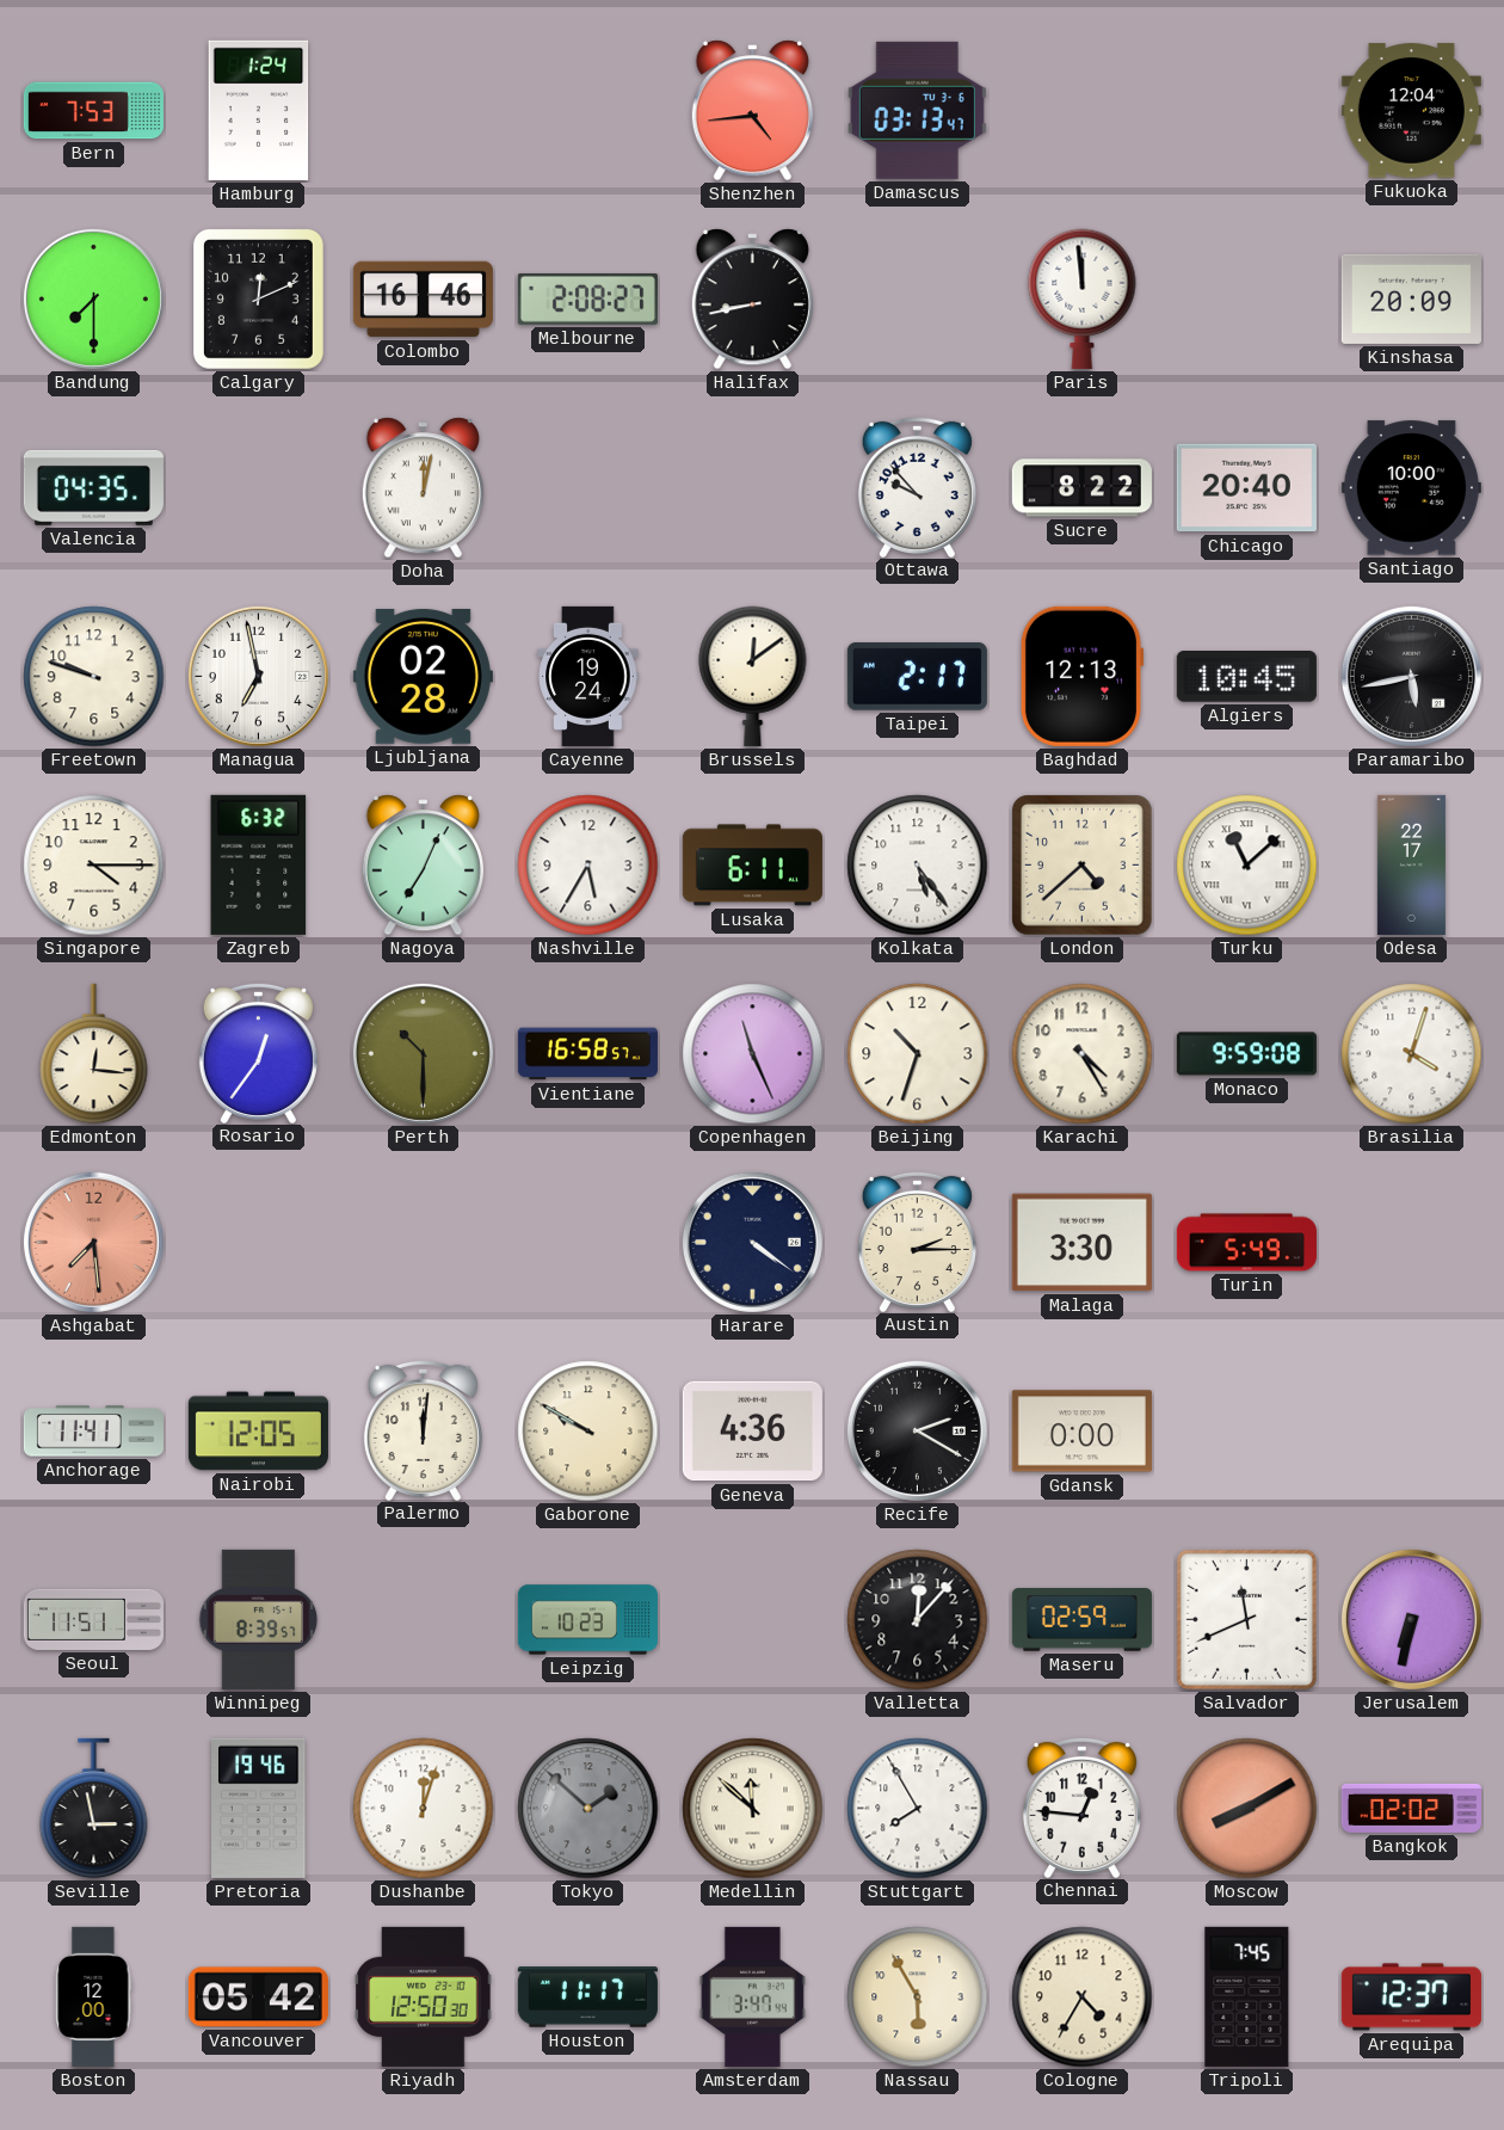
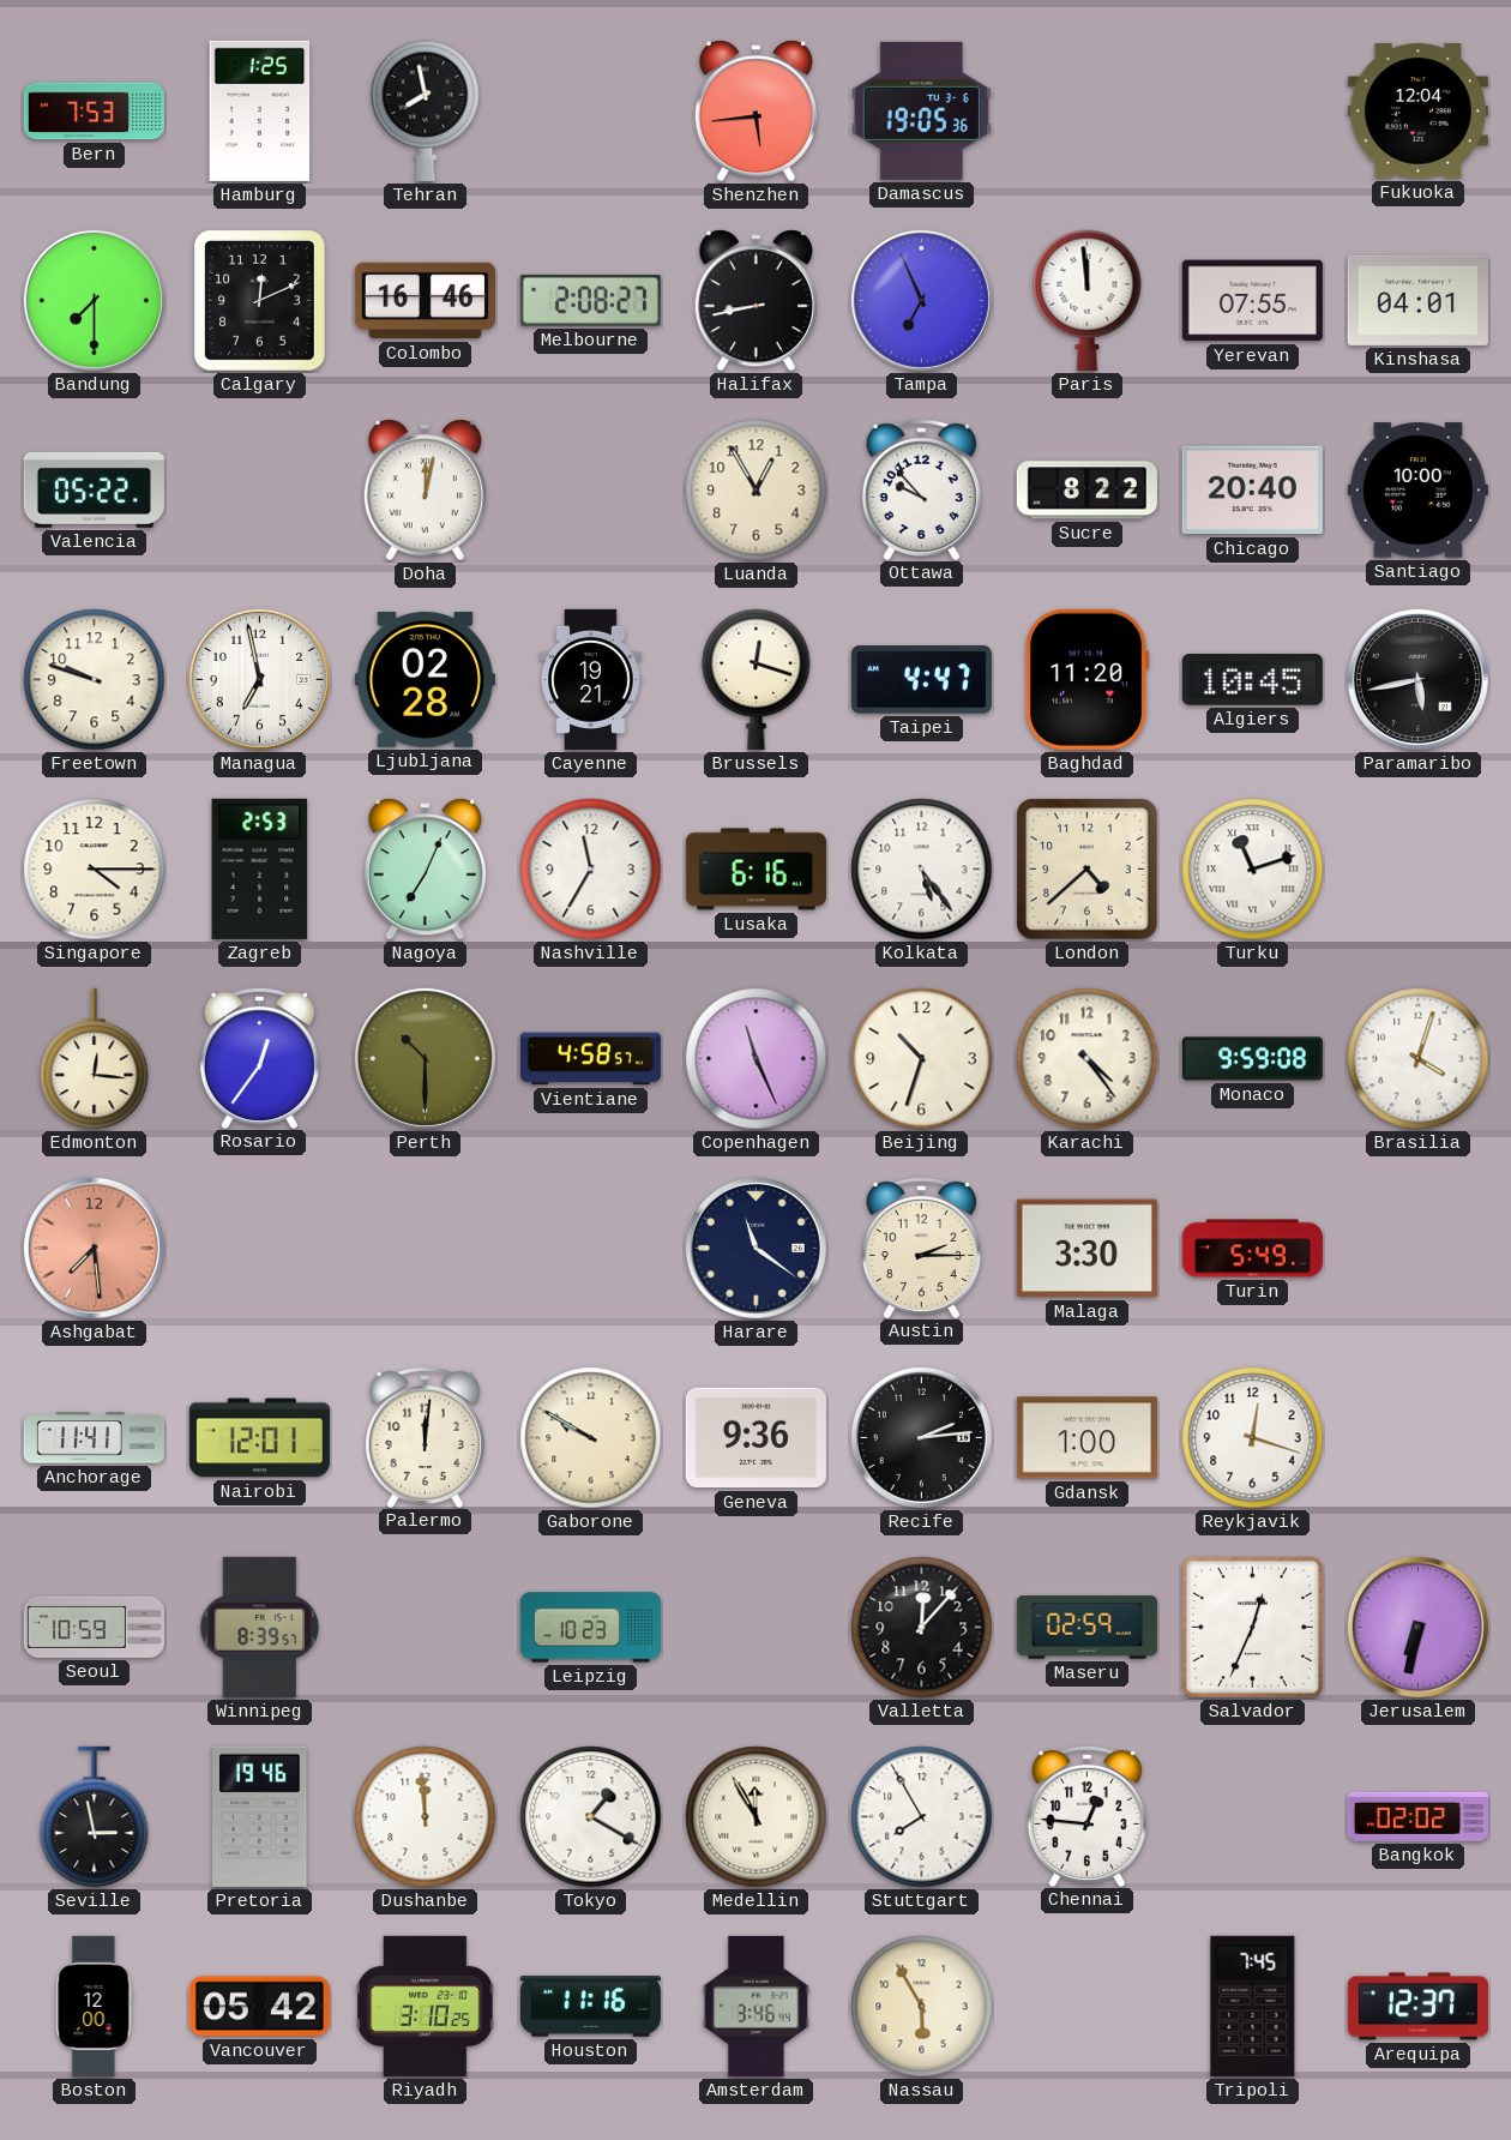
Hamburg: 1:24 -> 1:25 (260, 110)
Tehran: none -> 7:58 (426, 110)
Shenzhen: 4:44 -> 5:44 (755, 112)
Damascus: 03:13 -> 19:05 (921, 110)
Tampa: none -> 6:56 (921, 300)
Yerevan: none -> 07:55 (1252, 301)
Kinshasa: 20:09 -> 04:01 (1417, 300)
Valencia: 04:35 -> 05:22 (94, 489)
Luanda: none -> 12:55 (757, 491)
Cayenne: 19:24 -> 19:21 (591, 679)
Brussels: 12:09 -> 12:18 (757, 679)
Taipei: 2:17 -> 4:47 (921, 680)
Baghdad: 12:13 -> 11:20 (1086, 679)
Zagreb: 6:32 -> 2:53 (260, 868)
Nashville: 5:35 -> 11:35 (591, 870)
Lusaka: 6:11 -> 6:16 (755, 870)
Turku: 11:08 -> 11:12 (1253, 870)
Odesa: 22:17 -> none (1411, 864)
Vientiane: 16:58 -> 4:58 (590, 1059)
Karachi: 4:25 -> 4:24 (1088, 1059)
Harare: 4:21 -> 11:21 (755, 1248)
Nairobi: 12:05 -> 12:01 (259, 1438)
Geneva: 4:36 -> 9:36 (755, 1438)
Recife: 2:20 -> 2:14 (921, 1437)
Gdansk: 0:00 -> 1:00 (1086, 1438)
Reykjavik: none -> 12:18 (1253, 1438)
Seoul: 11:51 -> 10:59 (94, 1627)
Salvador: 11:41 -> 12:34 (1252, 1627)
Dushanbe: 12:03 -> 11:59 (426, 1817)
Tokyo: 1:52 -> 1:20 (591, 1817)
Tokyo dial: grey -> white (591, 1817)
Medellin: 11:52 -> 11:55 (757, 1817)
Moscow: 8:10 -> none (1247, 1809)
Riyadh: 12:50 -> 3:10 (426, 2006)
Houston: 11:17 -> 11:16 (590, 2007)
Amsterdam: 3:47 -> 3:46 (755, 2006)
Cologne: 4:35 -> none (1083, 1997)
